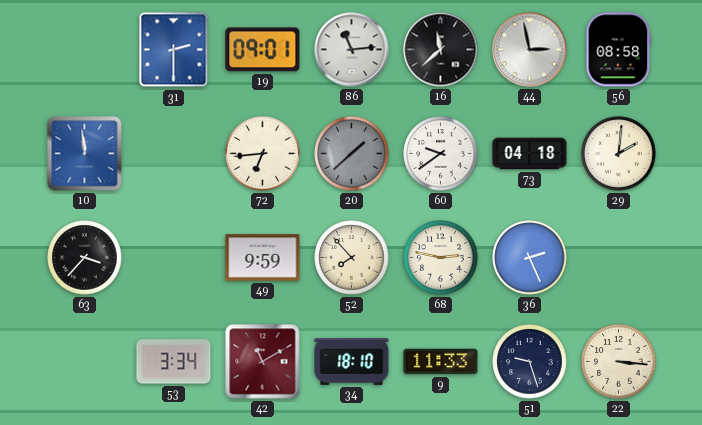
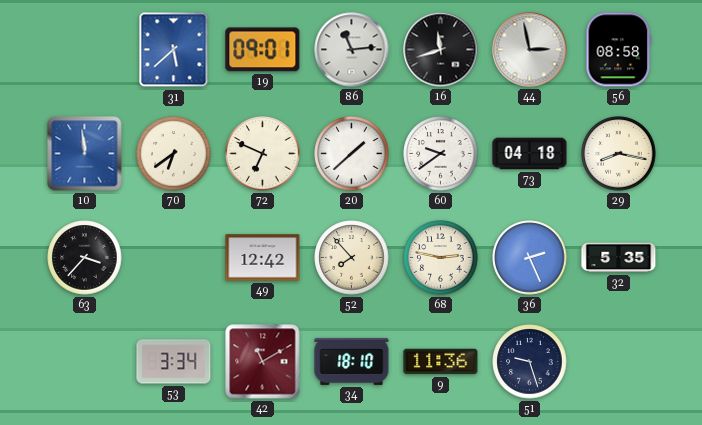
31: 2:30 -> 5:38 (174, 50)
16: 11:38 -> 11:42 (441, 50)
70: none -> 6:39 (174, 154)
72: 6:44 -> 6:49 (263, 154)
20 dial: grey -> white (352, 154)
29: 2:01 -> 8:17 (619, 154)
49: 9:59 -> 12:42 (263, 258)
32: none -> 5:35 (619, 258)
9: 11:33 -> 11:36 (441, 362)
22: 3:16 -> none (619, 362)
